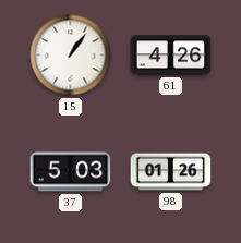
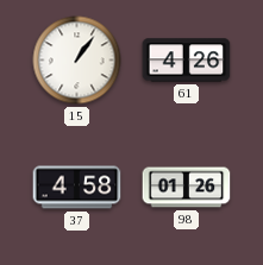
37: 5:03 -> 4:58 (77, 188)
